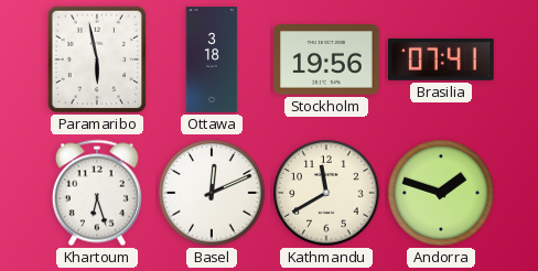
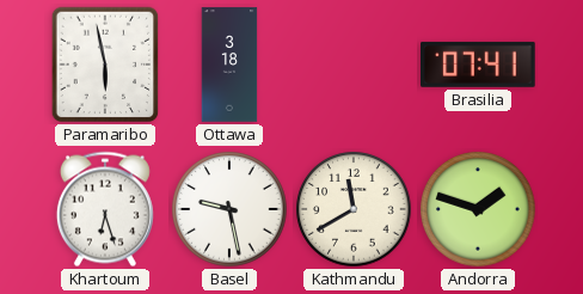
Stockholm: 19:56 -> none (326, 61)
Basel: 12:11 -> 9:28 (229, 209)
